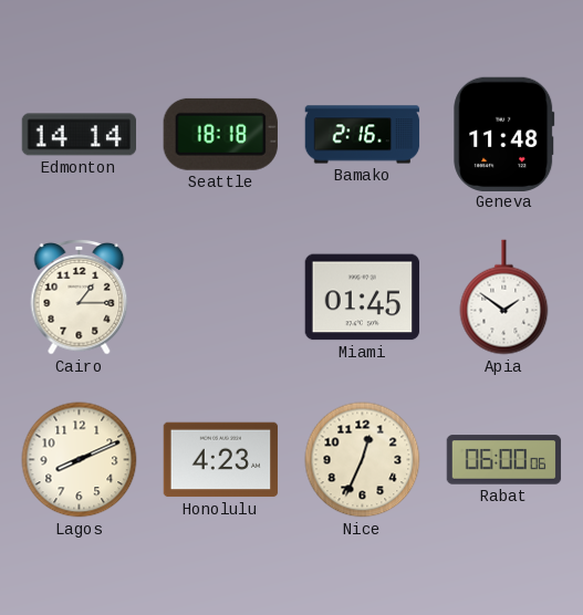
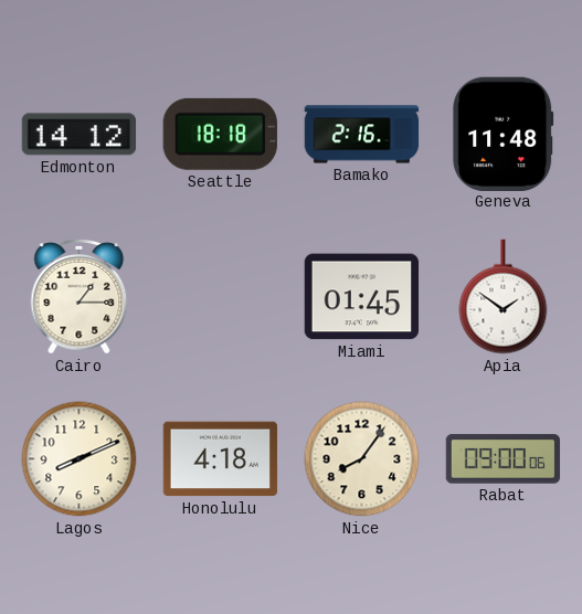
Edmonton: 14:14 -> 14:12 (80, 135)
Honolulu: 4:23 -> 4:18 (221, 459)
Nice: 12:34 -> 8:06 (362, 459)
Rabat: 06:00 -> 09:00 (504, 459)
